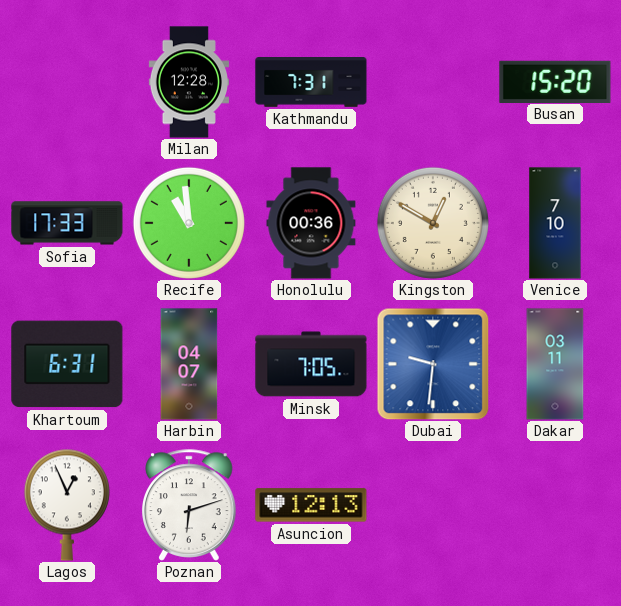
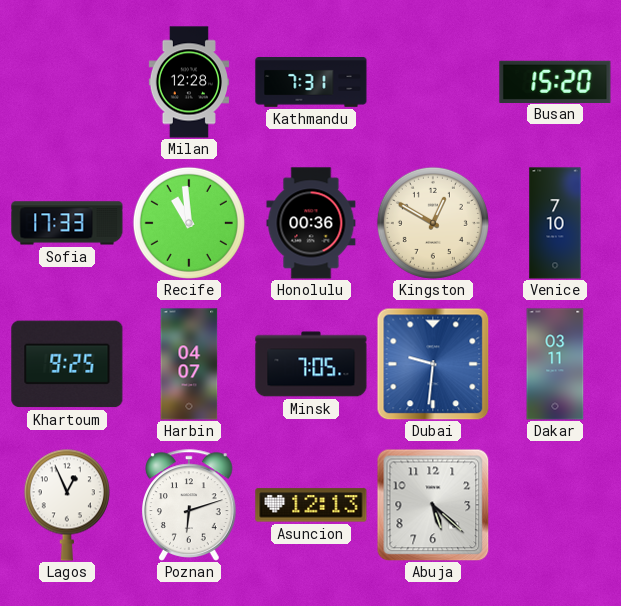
Khartoum: 6:31 -> 9:25 (67, 364)
Abuja: none -> 5:22 (433, 505)
